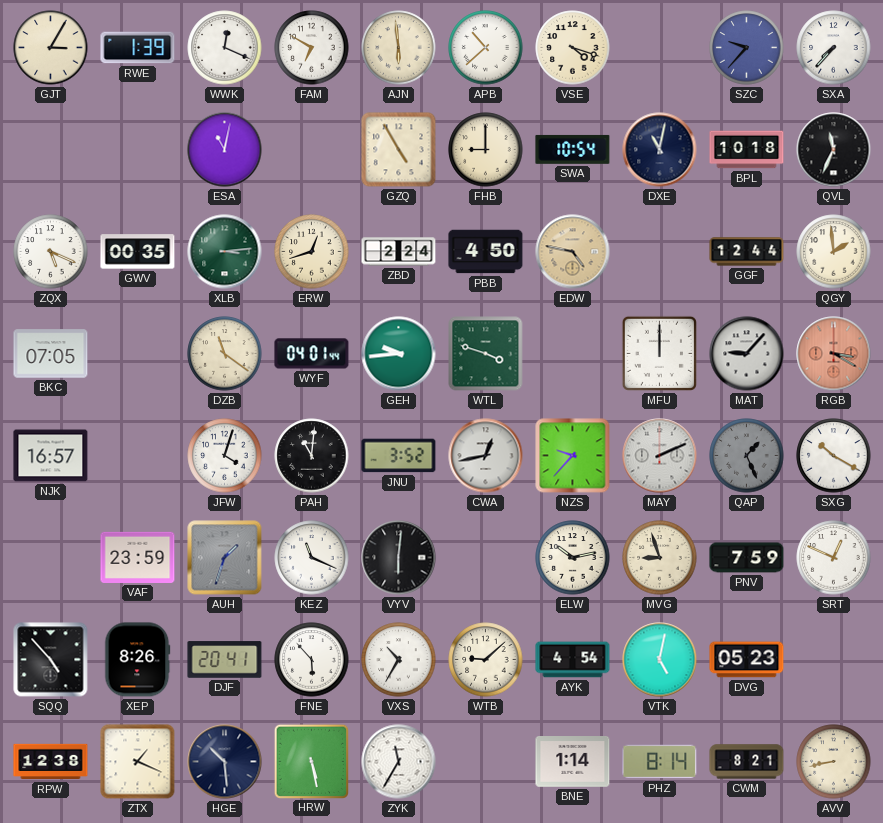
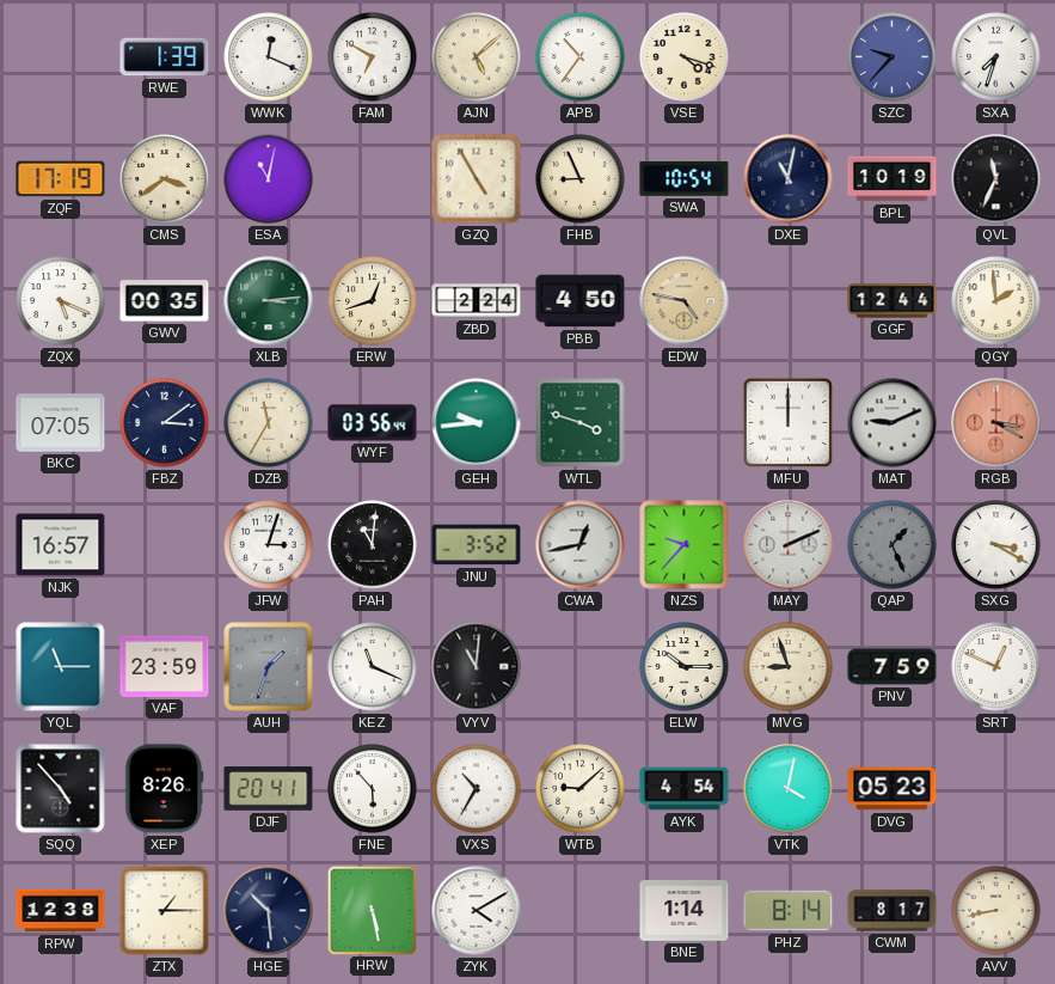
GJT: 3:05 -> none (51, 48)
AJN: 5:59 -> 5:08 (477, 57)
APB: 10:38 -> 10:36 (581, 57)
SXA: 7:37 -> 7:33 (996, 57)
ZQF: none -> 17:19 (61, 179)
CMS: none -> 3:39 (165, 179)
FHB: 9:00 -> 8:56 (581, 179)
BPL: 10:18 -> 10:19 (893, 179)
FBZ: none -> 3:09 (165, 423)
DZB: 11:21 -> 11:35 (269, 423)
WYF: 04:01 -> 03:56 (373, 423)
MAT: 9:07 -> 9:11 (893, 423)
JFW: 4:03 -> 3:03 (269, 545)
SXG: 10:20 -> 3:20 (996, 545)
YQL: none -> 11:15 (61, 667)
VYV: 6:01 -> 11:01 (477, 667)
ELW: 10:13 -> 10:15 (685, 667)
VTK: 5:02 -> 4:02 (789, 789)
ZTX: 1:19 -> 1:15 (165, 911)
ZYK: 11:35 -> 4:10 (477, 911)
CWM: 8:21 -> 8:17 (893, 911)
